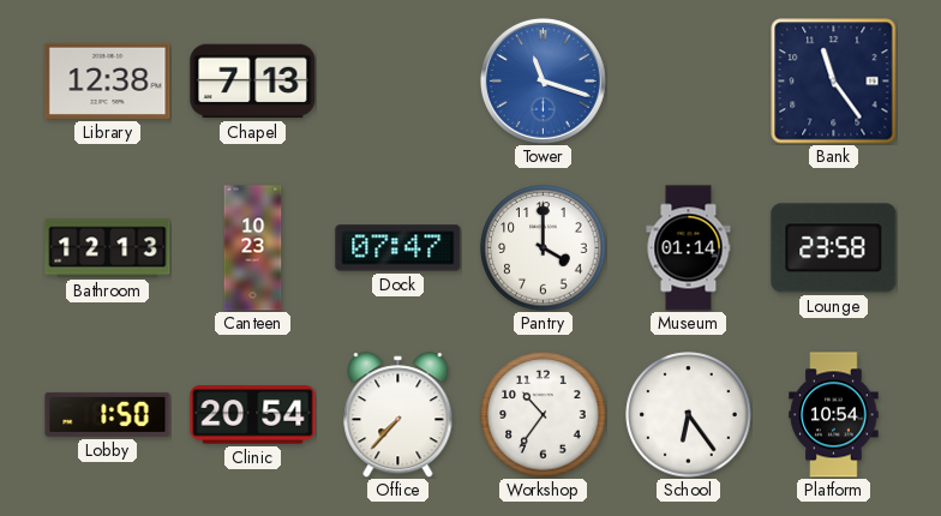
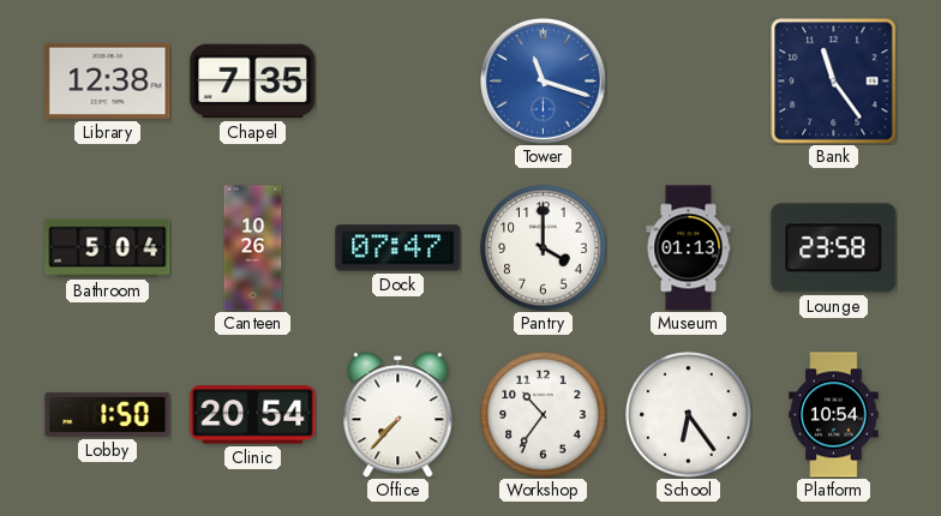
Chapel: 7:13 -> 7:35 (253, 82)
Bathroom: 12:13 -> 5:04 (108, 248)
Canteen: 10:23 -> 10:26 (253, 248)
Museum: 01:14 -> 01:13 (689, 248)
